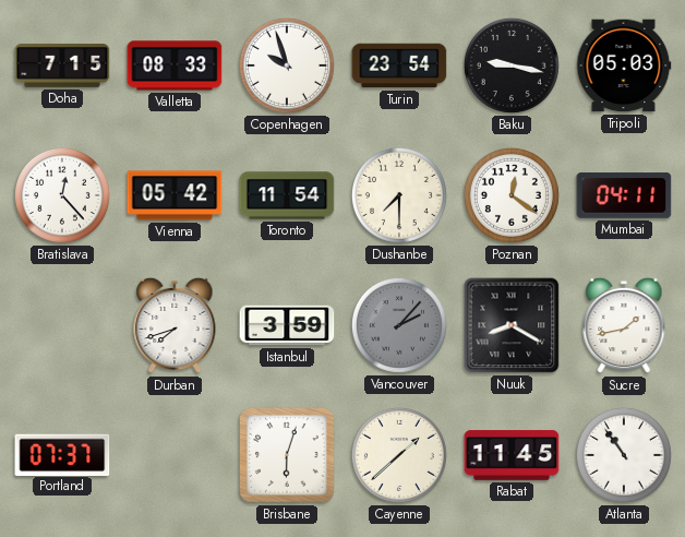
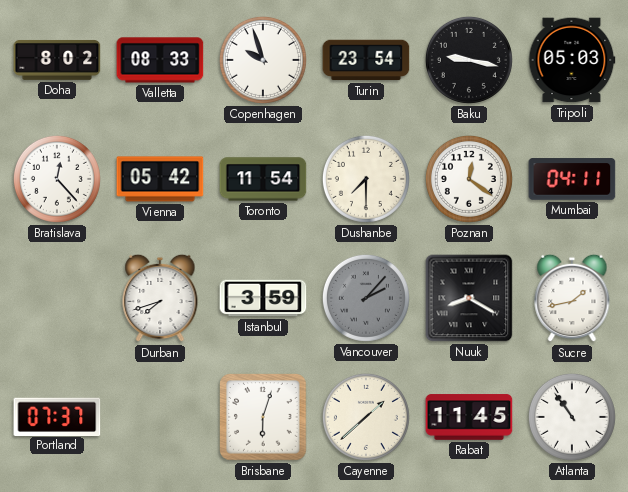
Doha: 7:15 -> 8:02 (57, 60)
